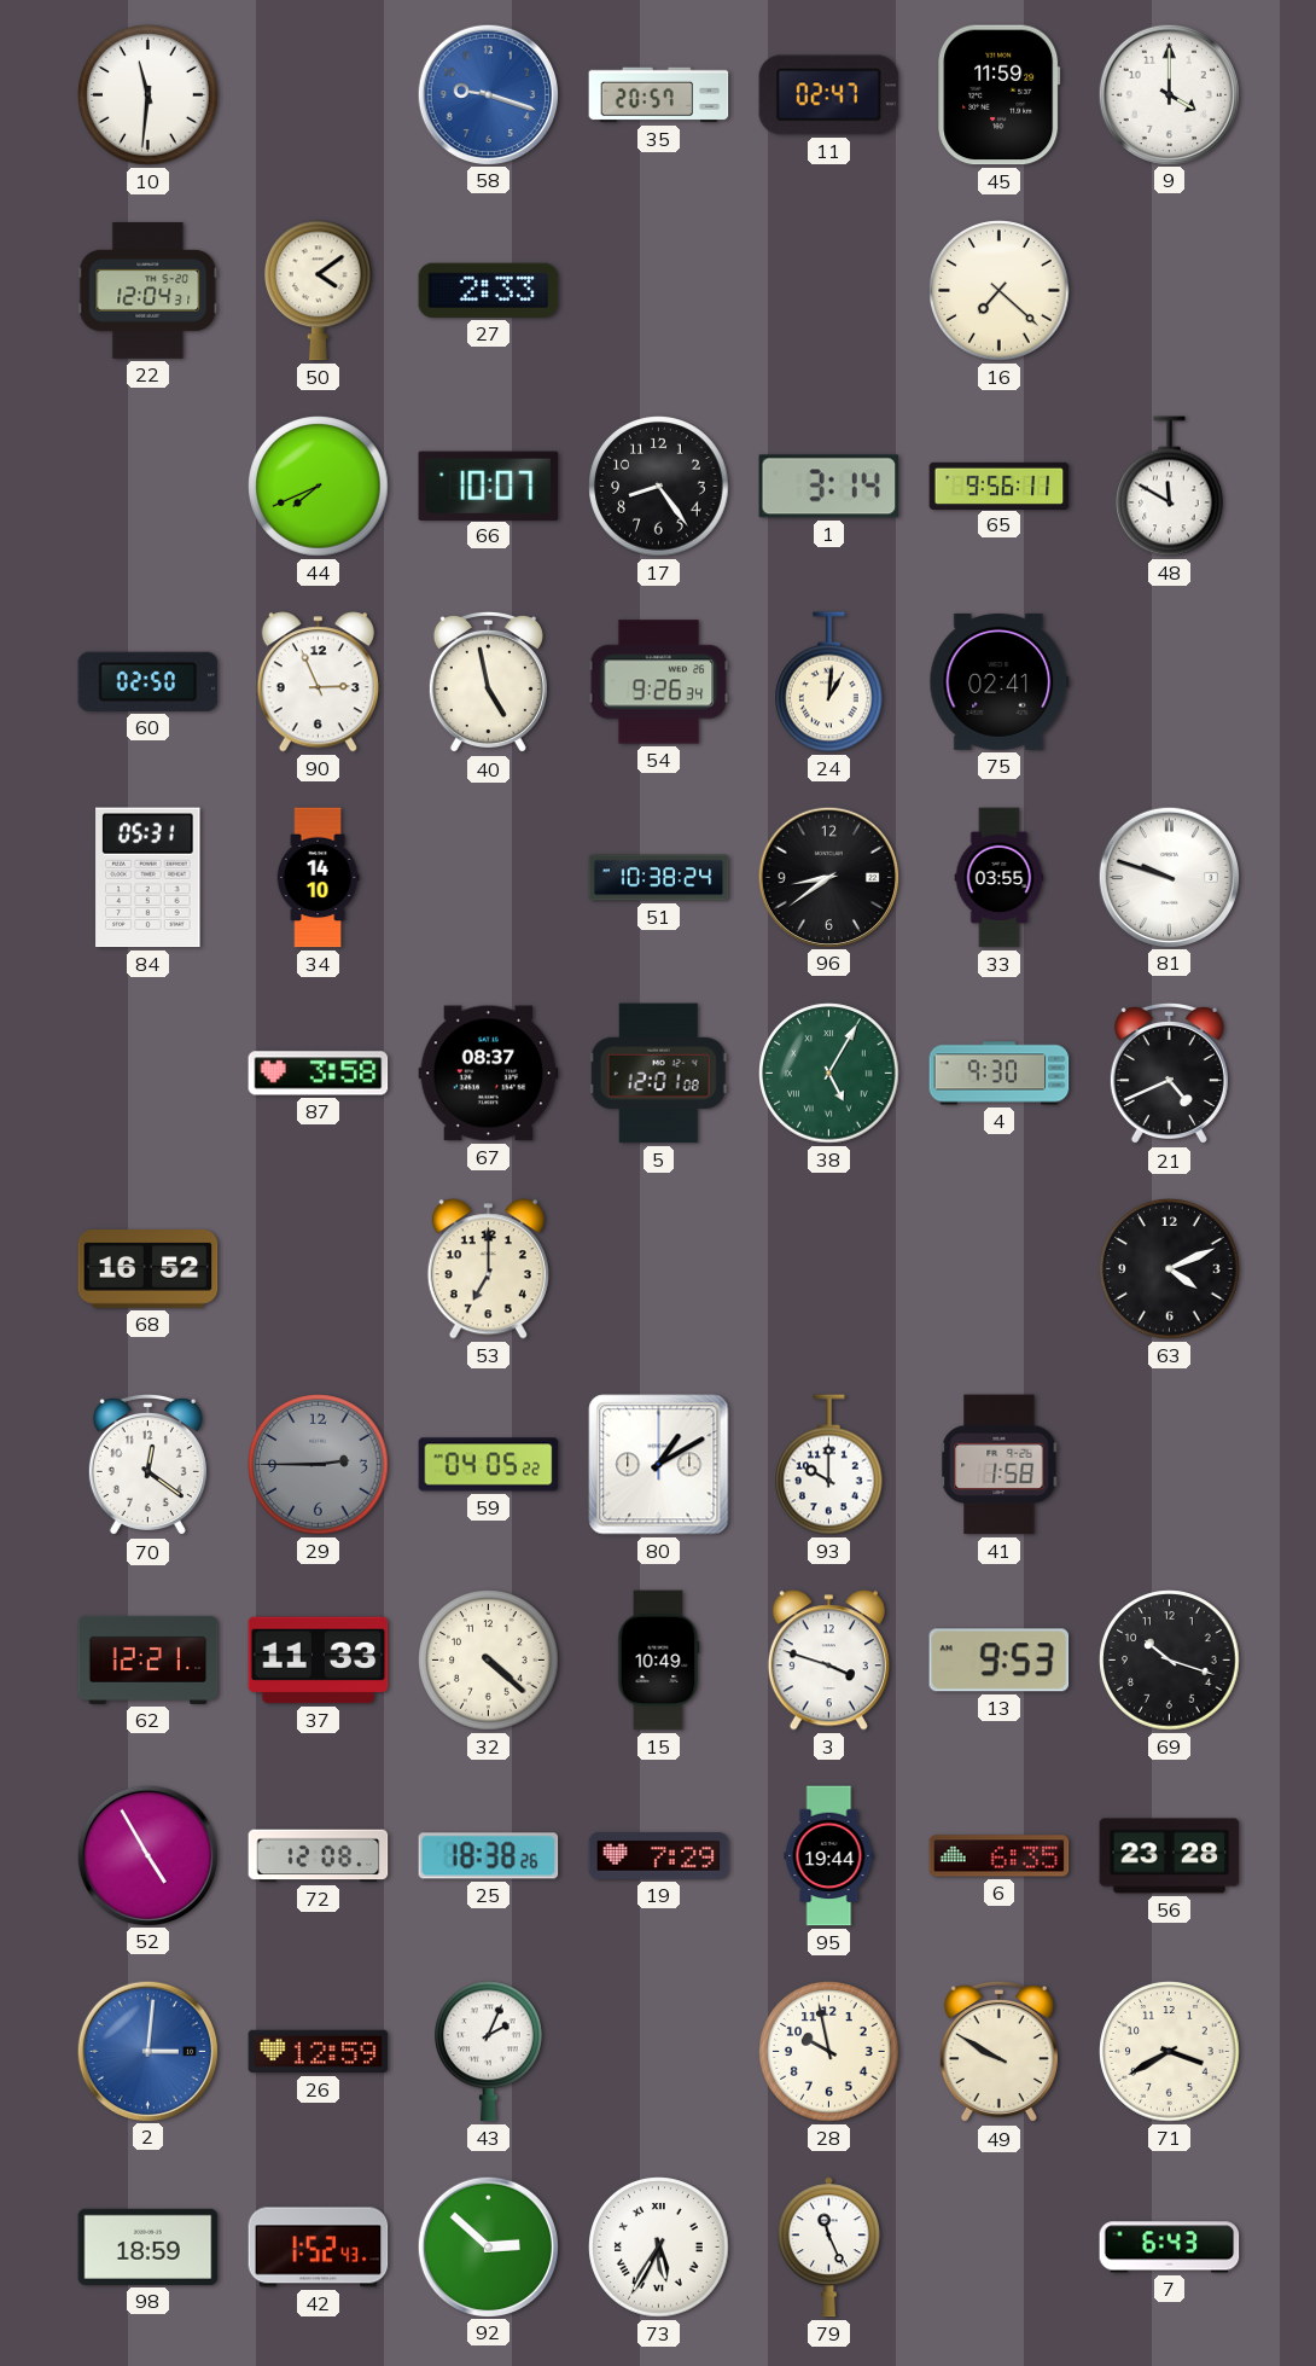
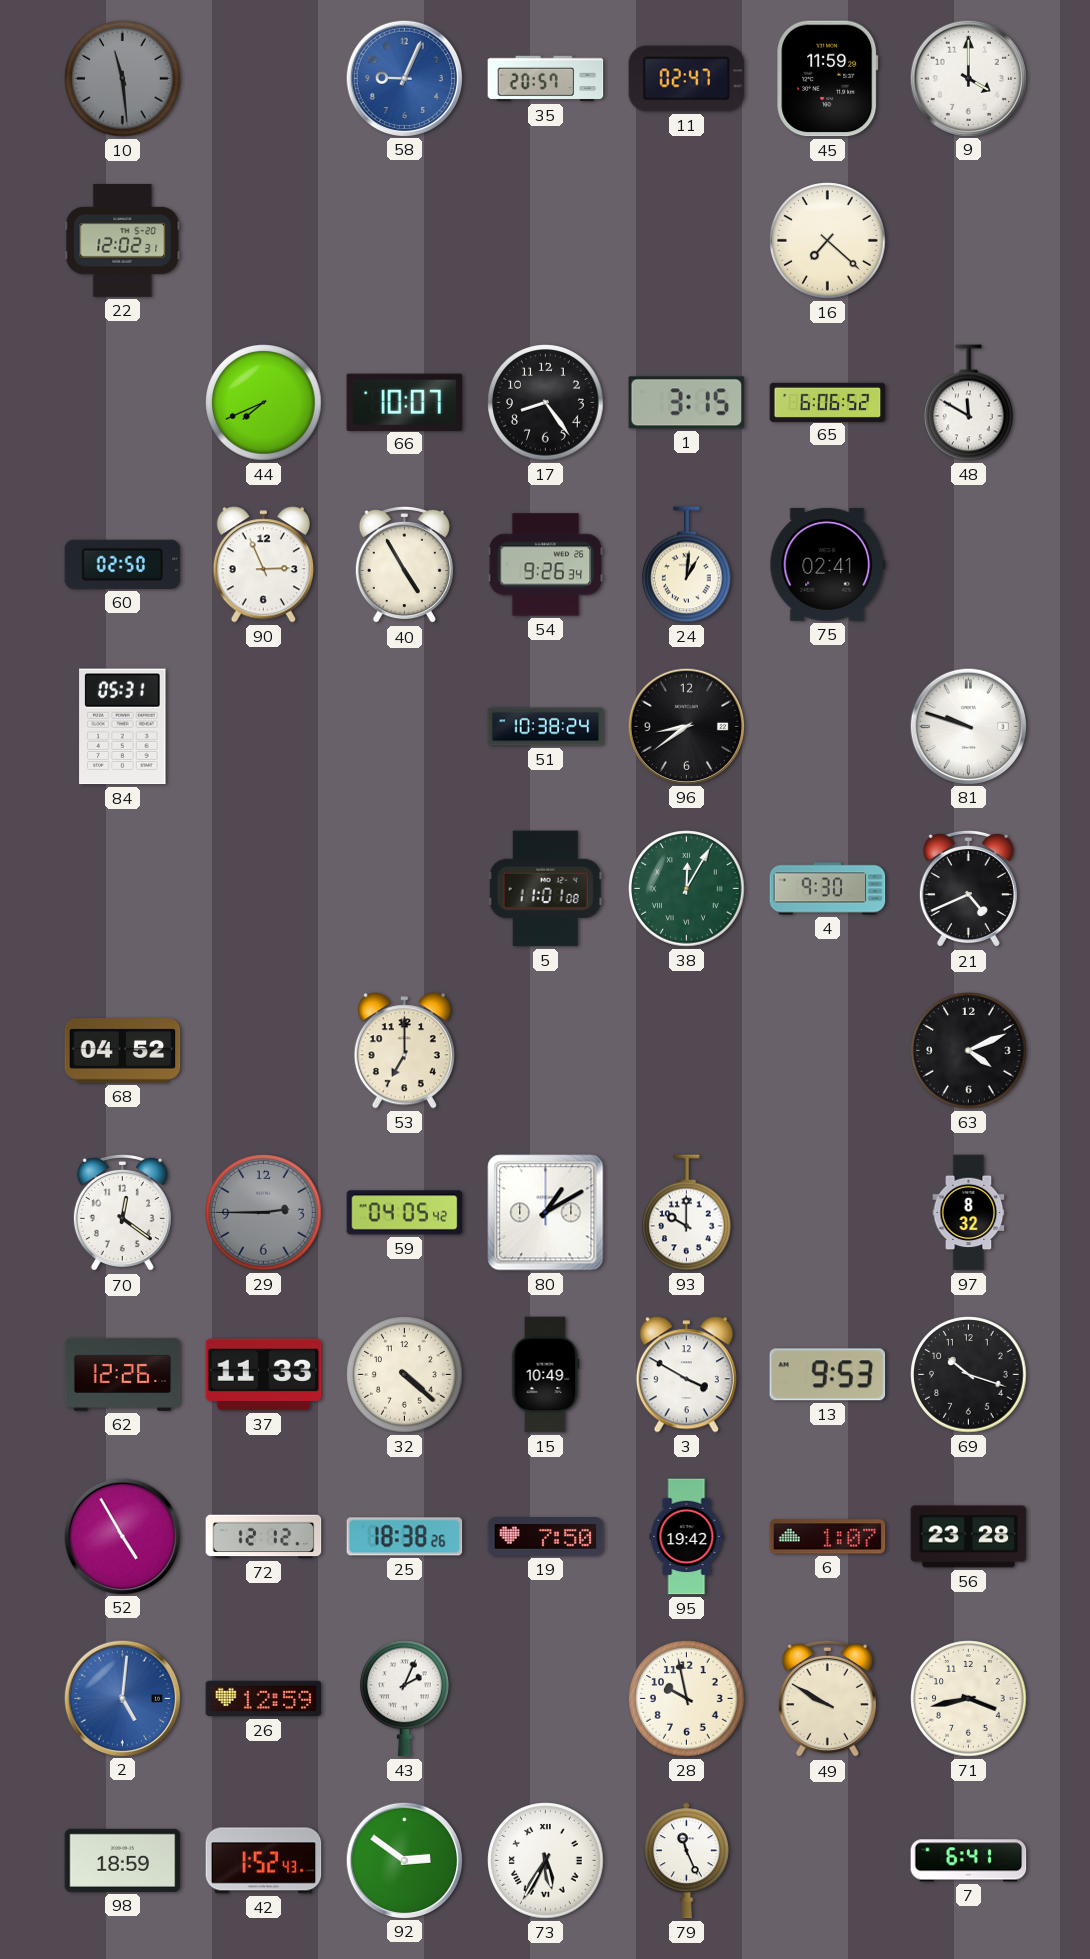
10: 11:31 -> 11:29 (123, 79)
10 dial: white -> grey (123, 79)
58: 9:18 -> 9:04 (404, 78)
22: 12:04 -> 12:02 (123, 240)
50: 4:09 -> none (319, 291)
27: 2:33 -> none (489, 290)
1: 3:14 -> 3:15 (687, 403)
65: 9:56 -> 6:06 (828, 402)
40: 4:58 -> 4:55 (404, 565)
34: 14:10 -> none (318, 878)
33: 03:55 -> none (1000, 878)
87: 3:58 -> none (319, 1074)
67: 08:37 -> none (489, 1074)
5: 12:01 -> 11:01 (545, 889)
38: 5:05 -> 12:05 (687, 889)
68: 16:52 -> 04:52 (123, 1051)
59: 04:05:22 -> 04:05:42 (405, 1213)
41: 1:58 -> none (1000, 1465)
97: none -> 8:32 (969, 1213)
62: 12:21 -> 12:26 (123, 1374)
3: 3:48 -> 3:50 (686, 1375)
72: 12:08 -> 12:12 (264, 1537)
19: 7:29 -> 7:50 (546, 1537)
95: 19:44 -> 19:42 (687, 1537)
6: 6:35 -> 1:07 (828, 1537)
2: 3:01 -> 5:01 (122, 1698)
71: 3:40 -> 3:43 (969, 1699)
92: 2:52 -> 2:51 (404, 1860)
7: 6:43 -> 6:41 (969, 1861)
